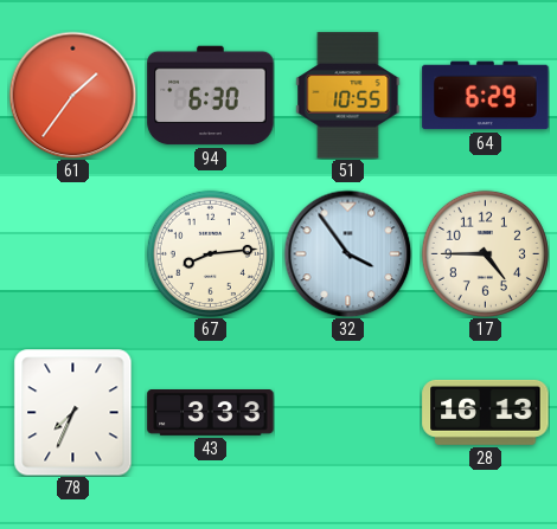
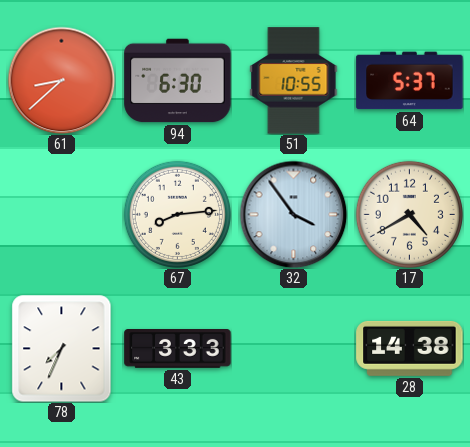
61: 1:36 -> 8:38 (61, 80)
64: 6:29 -> 5:37 (410, 81)
17: 4:45 -> 4:40 (409, 214)
28: 16:13 -> 14:38 (410, 348)
